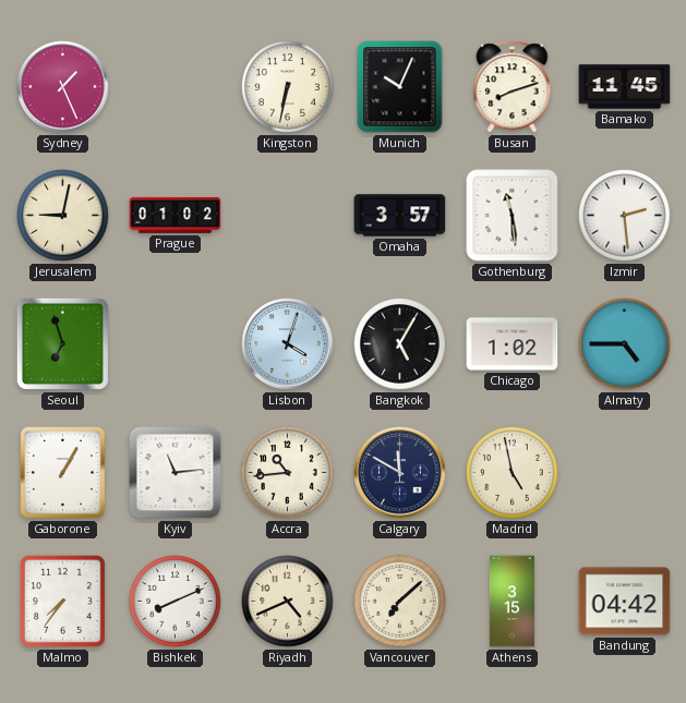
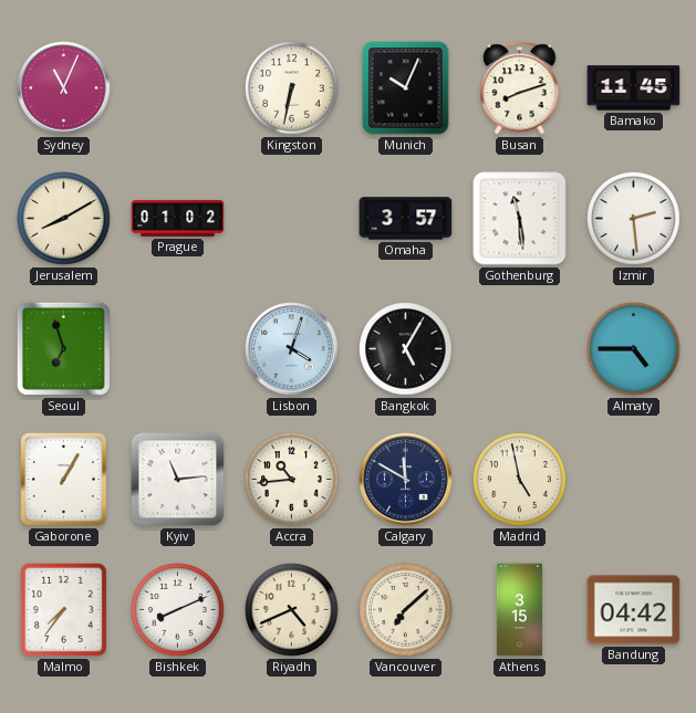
Sydney: 1:26 -> 11:04 (64, 88)
Jerusalem: 9:02 -> 8:10 (64, 219)
Chicago: 1:02 -> none (513, 344)
